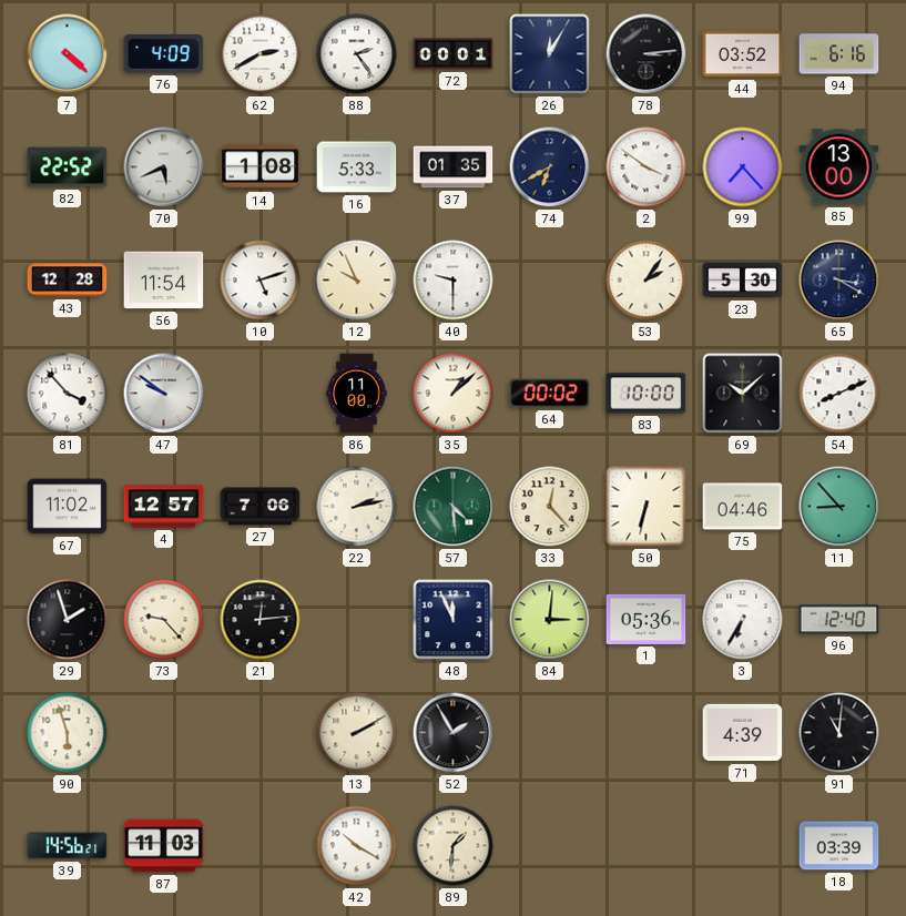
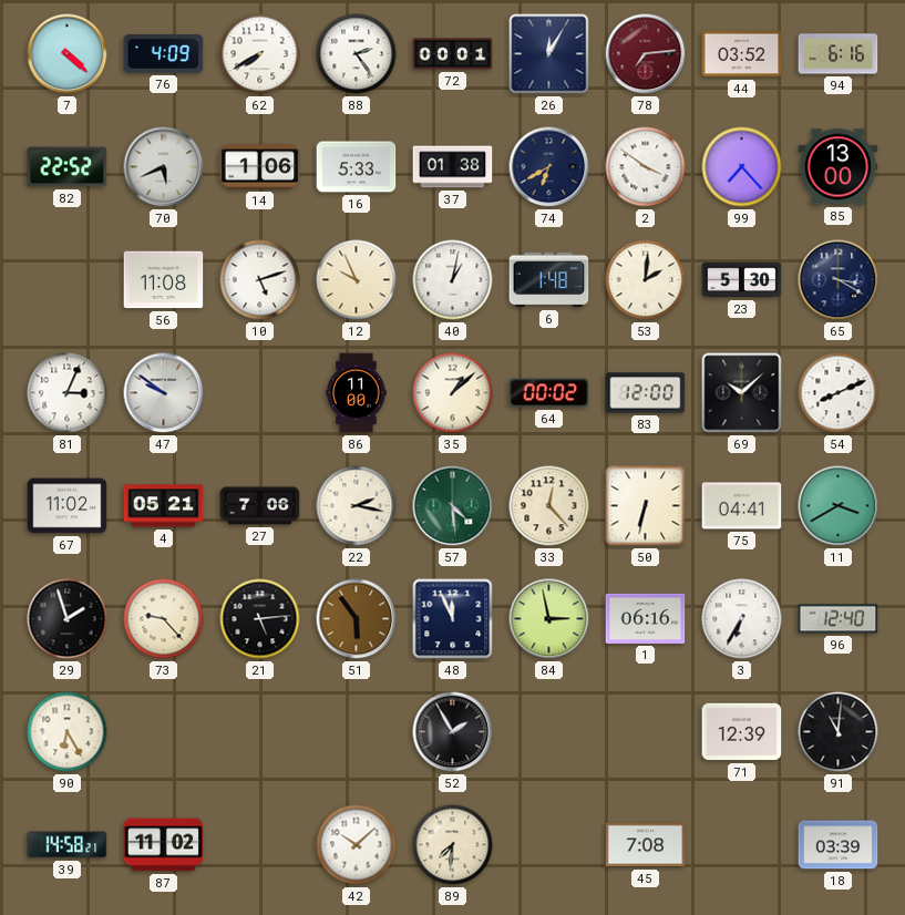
62: 2:40 -> 7:40 (260, 54)
78: 3:14 -> 7:14 (646, 54)
78 dial: black -> burgundy (646, 54)
14: 1:08 -> 1:06 (260, 167)
37: 01:35 -> 01:38 (453, 167)
43: 12:28 -> none (68, 281)
56: 11:54 -> 11:08 (164, 280)
40: 9:30 -> 1:02 (453, 280)
6: none -> 1:48 (549, 280)
53: 2:06 -> 2:01 (646, 280)
81: 3:53 -> 3:04 (68, 393)
83: 10:00 -> 12:00 (646, 393)
4: 12:57 -> 05:21 (164, 506)
22: 2:13 -> 2:17 (357, 506)
75: 04:46 -> 04:41 (742, 506)
11: 8:53 -> 3:40 (839, 506)
21: 12:14 -> 5:14 (260, 619)
51: none -> 5:54 (357, 619)
84: 3:01 -> 2:58 (549, 619)
1: 05:36 -> 06:16 (646, 618)
90: 5:57 -> 6:25 (68, 732)
13: 2:10 -> none (357, 733)
71: 4:39 -> 12:39 (742, 732)
39: 14:56 -> 14:58 (68, 845)
87: 11:03 -> 11:02 (164, 845)
42: 10:20 -> 10:08 (357, 845)
89: 1:31 -> 7:31 (453, 845)
45: none -> 7:08 (646, 845)
